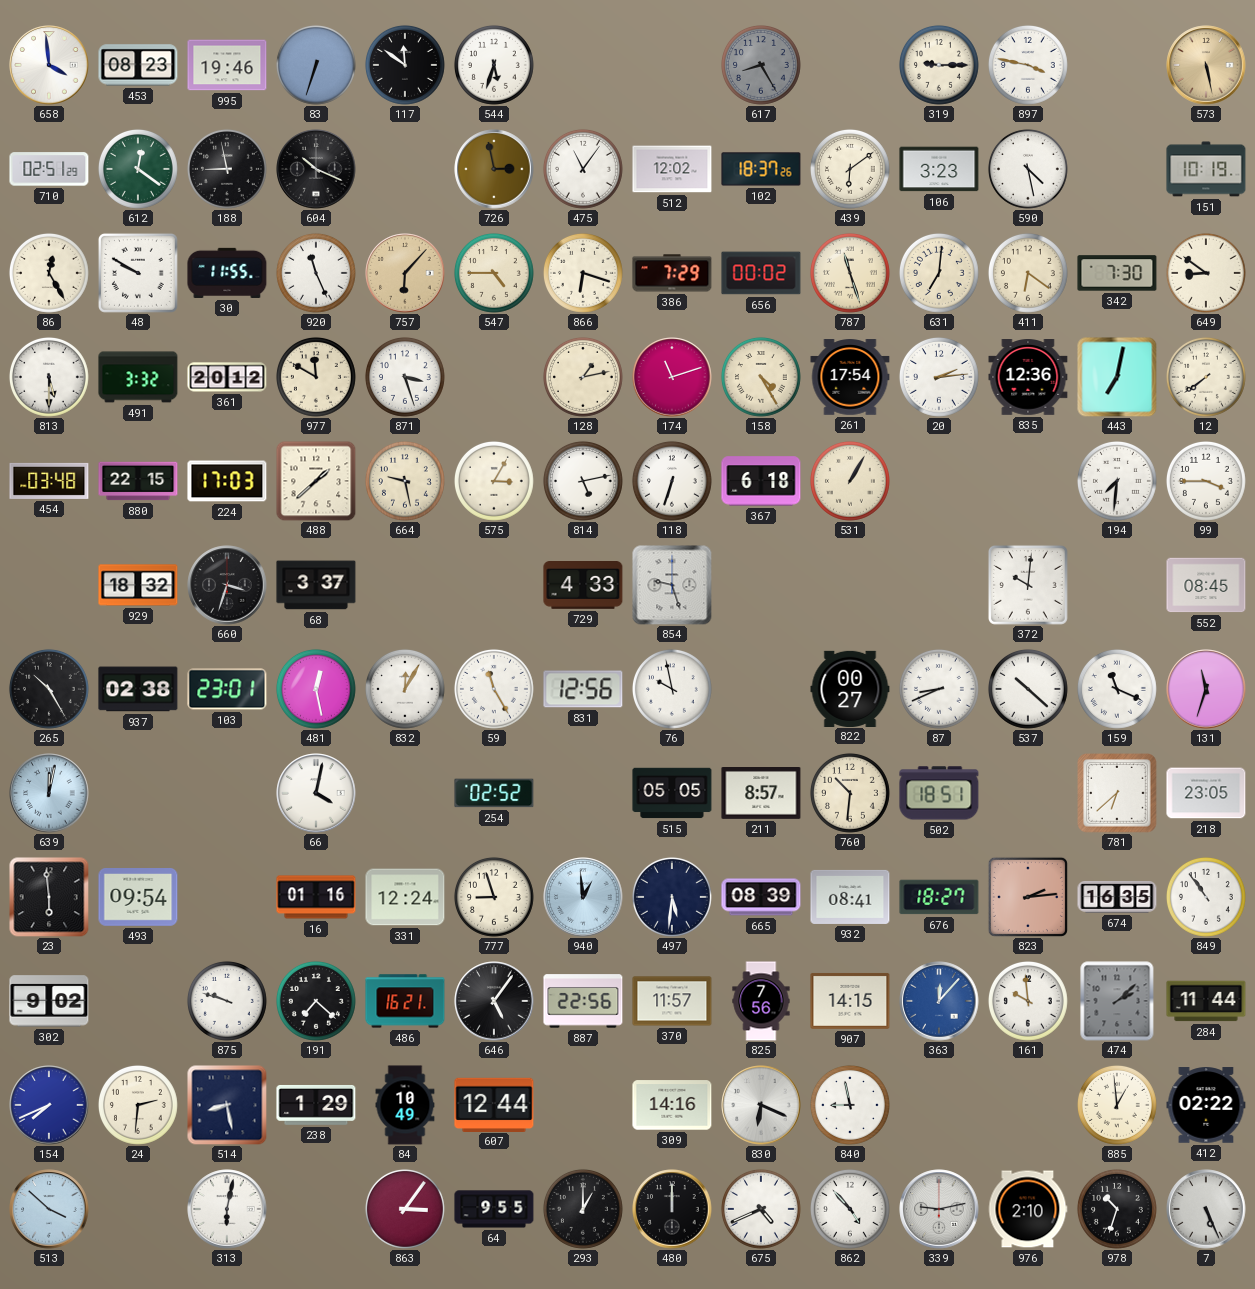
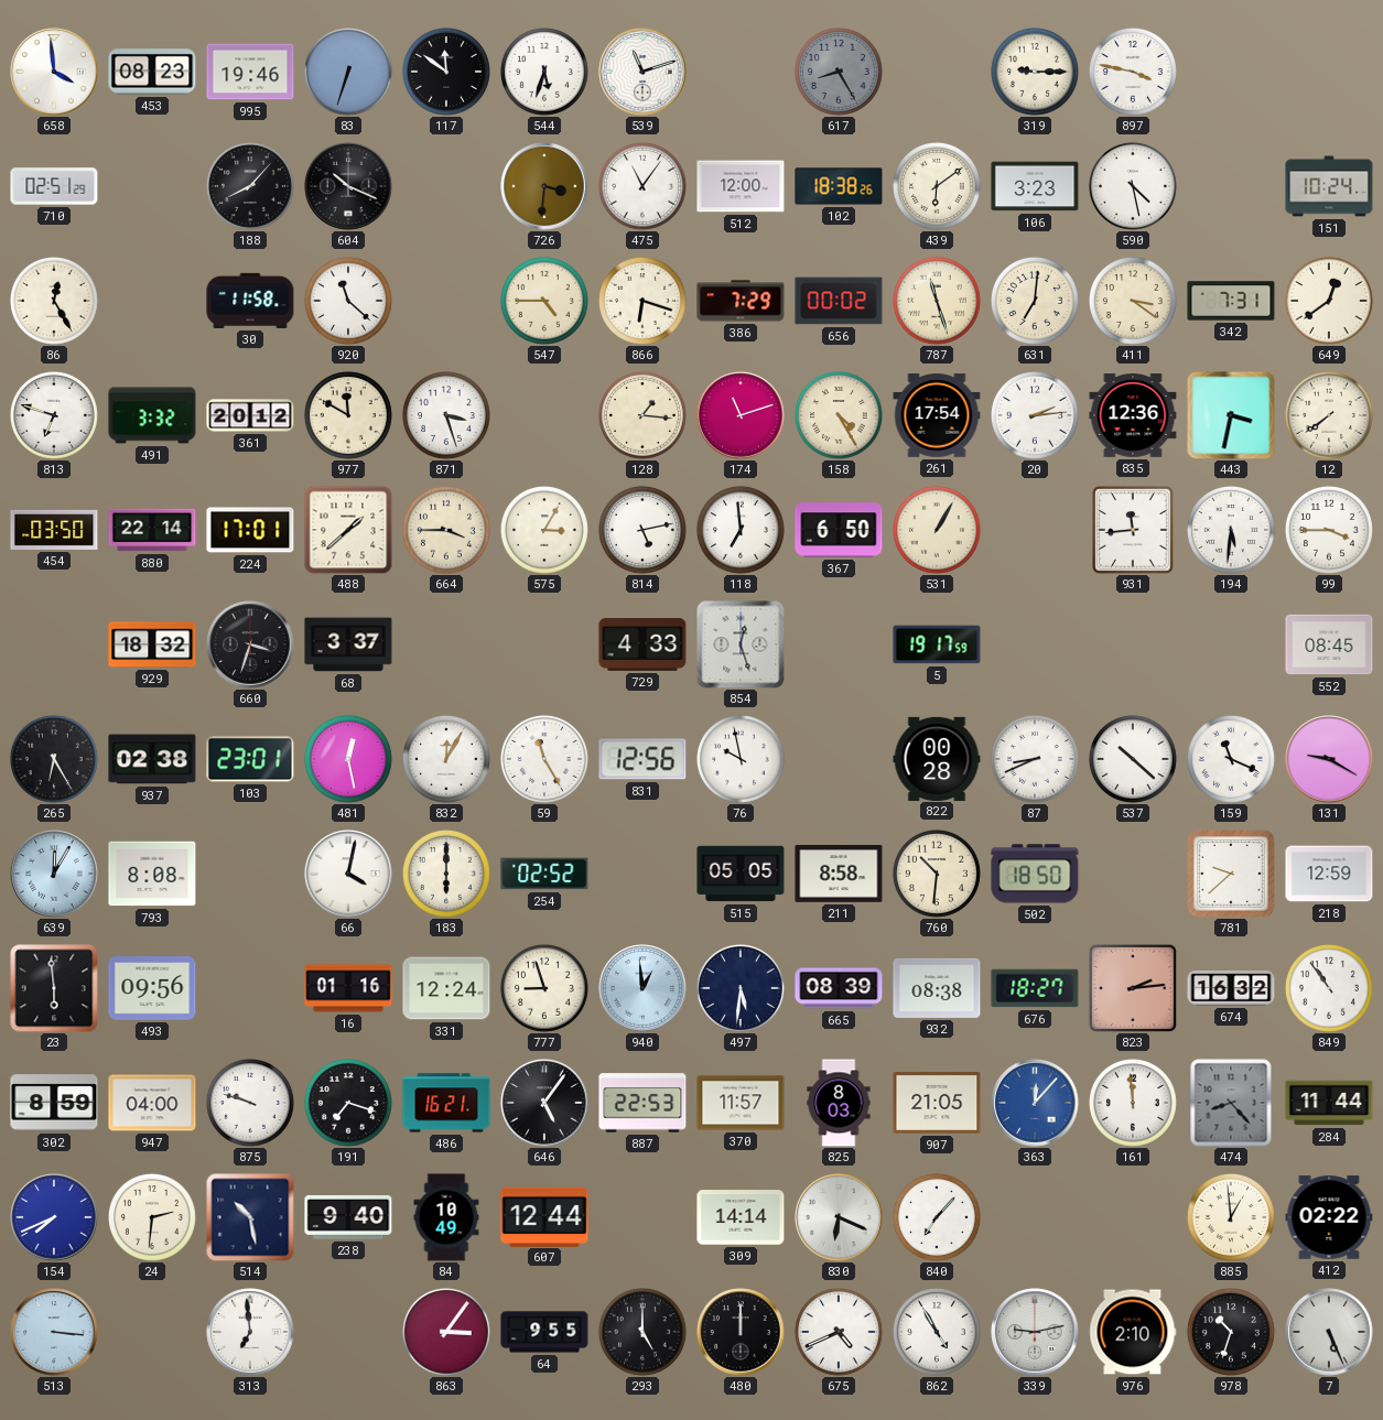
539: none -> 11:12 (642, 72)
573: 5:28 -> none (1206, 65)
612: 12:21 -> none (138, 169)
188: 8:58 -> 8:07 (250, 186)
726: 2:58 -> 3:31 (544, 186)
512: 12:02 -> 12:00 (741, 186)
102: 18:37 -> 18:38 (839, 186)
151: 10:19 -> 10:24 (1329, 186)
48: 9:50 -> none (138, 273)
30: 11:55 -> 11:58 (250, 301)
920: 11:26 -> 11:22 (348, 301)
757: 6:07 -> none (405, 273)
411: 6:21 -> 3:21 (1133, 301)
342: 7:30 -> 7:31 (1231, 301)
649: 8:51 -> 12:39 (1329, 301)
813: 5:30 -> 6:48 (54, 415)
128: 1:13 -> 1:16 (642, 415)
443: 7:02 -> 3:32 (1231, 415)
454: 03:48 -> 03:50 (54, 530)
880: 22:15 -> 22:14 (152, 530)
224: 17:03 -> 17:01 (250, 530)
664: 9:28 -> 3:45 (446, 530)
118: 6:33 -> 6:59 (741, 530)
367: 6:18 -> 6:50 (839, 530)
931: none -> 11:44 (1133, 530)
194: 7:31 -> 5:31 (1231, 530)
854: 9:27 -> 12:27 (741, 644)
5: none -> 19:17 (937, 644)
372: 10:01 -> none (1028, 585)
265: 10:25 -> 6:25 (54, 759)
822: 00:27 -> 00:28 (937, 758)
131: 11:33 -> 9:20 (1329, 759)
639: 12:02 -> 12:05 (54, 874)
793: none -> 8:08 (152, 874)
183: none -> 6:00 (446, 874)
211: 8:57 -> 8:58 (839, 875)
502: 18:51 -> 18:50 (1035, 874)
781: 6:38 -> 9:38 (1231, 874)
218: 23:05 -> 12:59 (1329, 874)
493: 09:54 -> 09:56 (152, 988)
932: 08:41 -> 08:38 (937, 988)
674: 16:35 -> 16:32 (1231, 989)
302: 9:02 -> 8:59 (54, 1103)
947: none -> 04:00 (152, 1103)
191: 7:22 -> 7:18 (348, 1103)
887: 22:56 -> 22:53 (642, 1103)
825: 7:56 -> 8:03 (839, 1103)
907: 14:15 -> 21:05 (937, 1103)
161: 9:59 -> 11:59 (1133, 1103)
474: 2:08 -> 8:23 (1231, 1103)
514: 8:28 -> 10:28 (250, 1217)
238: 1:29 -> 9:40 (348, 1217)
309: 14:16 -> 14:14 (741, 1217)
840: 8:58 -> 7:07 (937, 1217)
513: 3:52 -> 3:16 (54, 1332)
313: 6:02 -> 6:59 (250, 1332)
293: 1:00 -> 5:00 (642, 1332)
862: 4:53 -> 4:55 (937, 1332)
